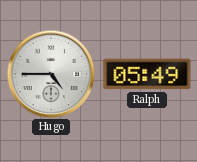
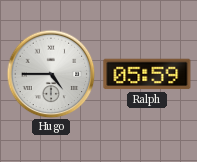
Ralph: 05:49 -> 05:59 (147, 74)
